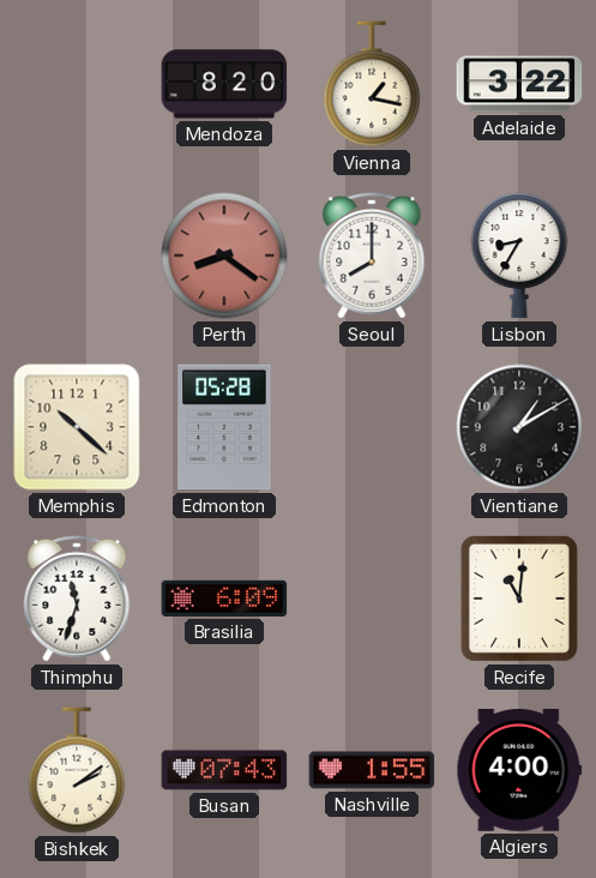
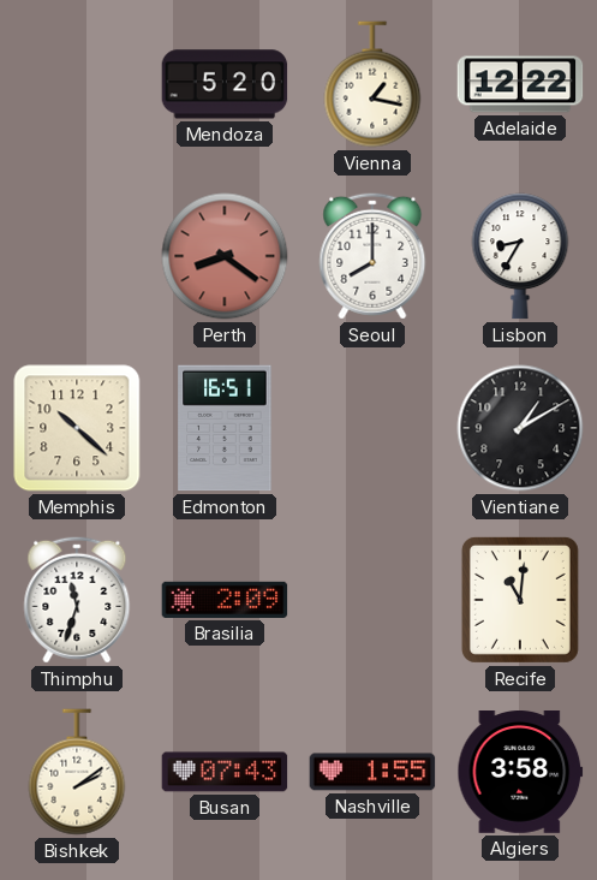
Mendoza: 8:20 -> 5:20 (225, 84)
Adelaide: 3:22 -> 12:22 (520, 84)
Edmonton: 05:28 -> 16:51 (225, 428)
Brasilia: 6:09 -> 2:09 (225, 600)
Algiers: 4:00 -> 3:58 (520, 773)
